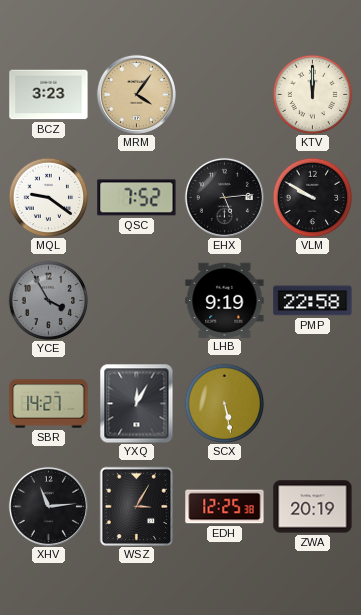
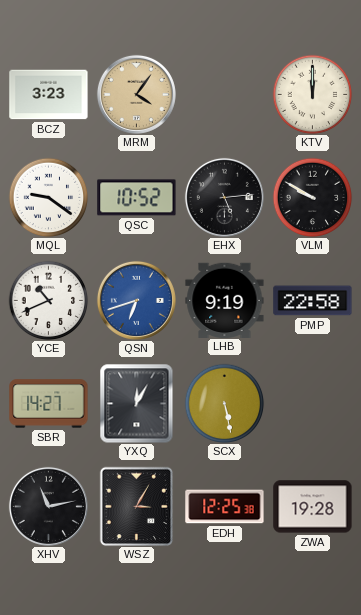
QSC: 7:52 -> 10:52 (137, 198)
YCE: 3:55 -> 10:41 (48, 300)
YCE dial: grey -> white (48, 300)
QSN: none -> 6:42 (136, 300)
XHV: 11:14 -> 11:13 (48, 506)
ZWA: 20:19 -> 19:28 (313, 507)
